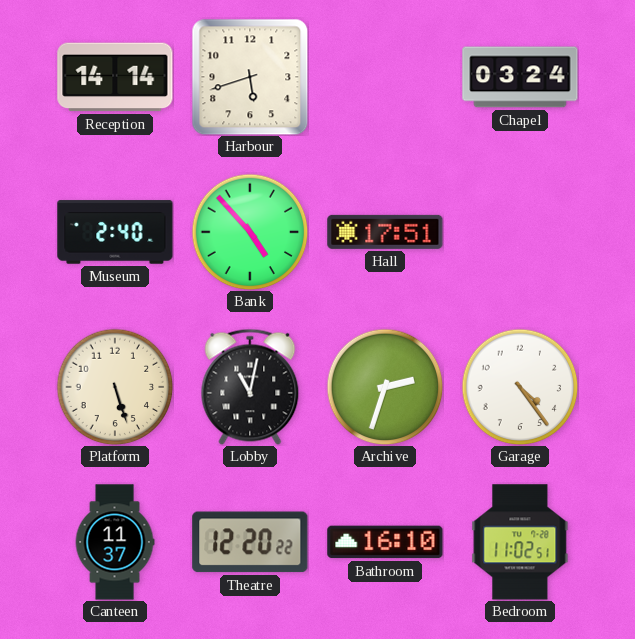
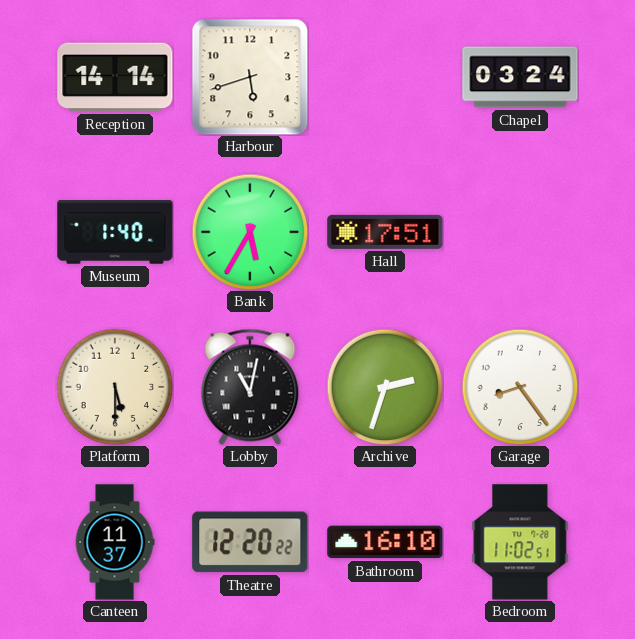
Museum: 2:40 -> 1:40 (115, 232)
Bank: 4:53 -> 5:35 (250, 232)
Platform: 5:27 -> 5:30 (115, 387)
Garage: 4:24 -> 8:24 (520, 387)
